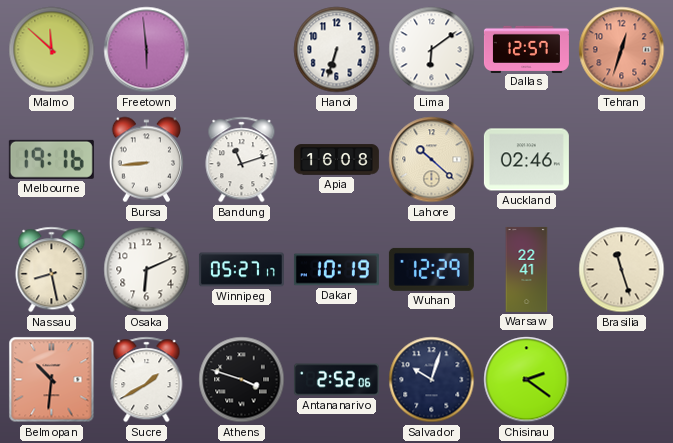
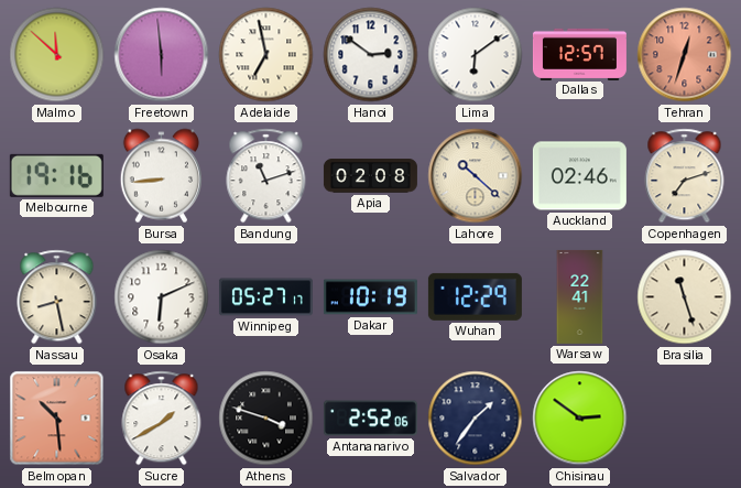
Adelaide: none -> 6:58 (266, 55)
Hanoi: 6:33 -> 2:51 (371, 55)
Apia: 16:08 -> 02:08 (370, 176)
Copenhagen: none -> 7:12 (685, 176)
Belmopan: 10:31 -> 10:29 (57, 419)
Salvador: 10:03 -> 1:36 (476, 419)
Chisinau: 2:21 -> 2:51 (580, 419)
